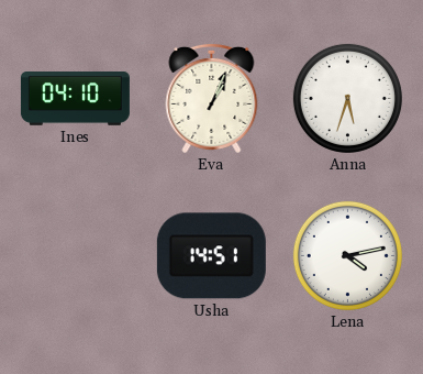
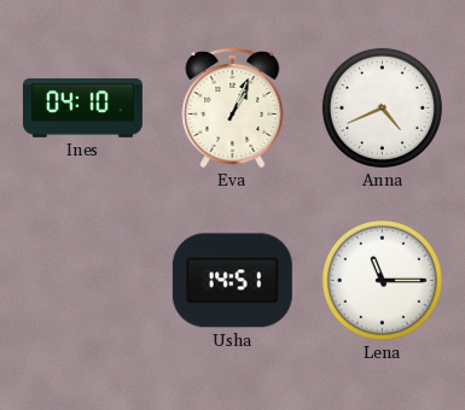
Anna: 5:33 -> 4:41 (382, 107)
Lena: 4:13 -> 11:15 (382, 280)
